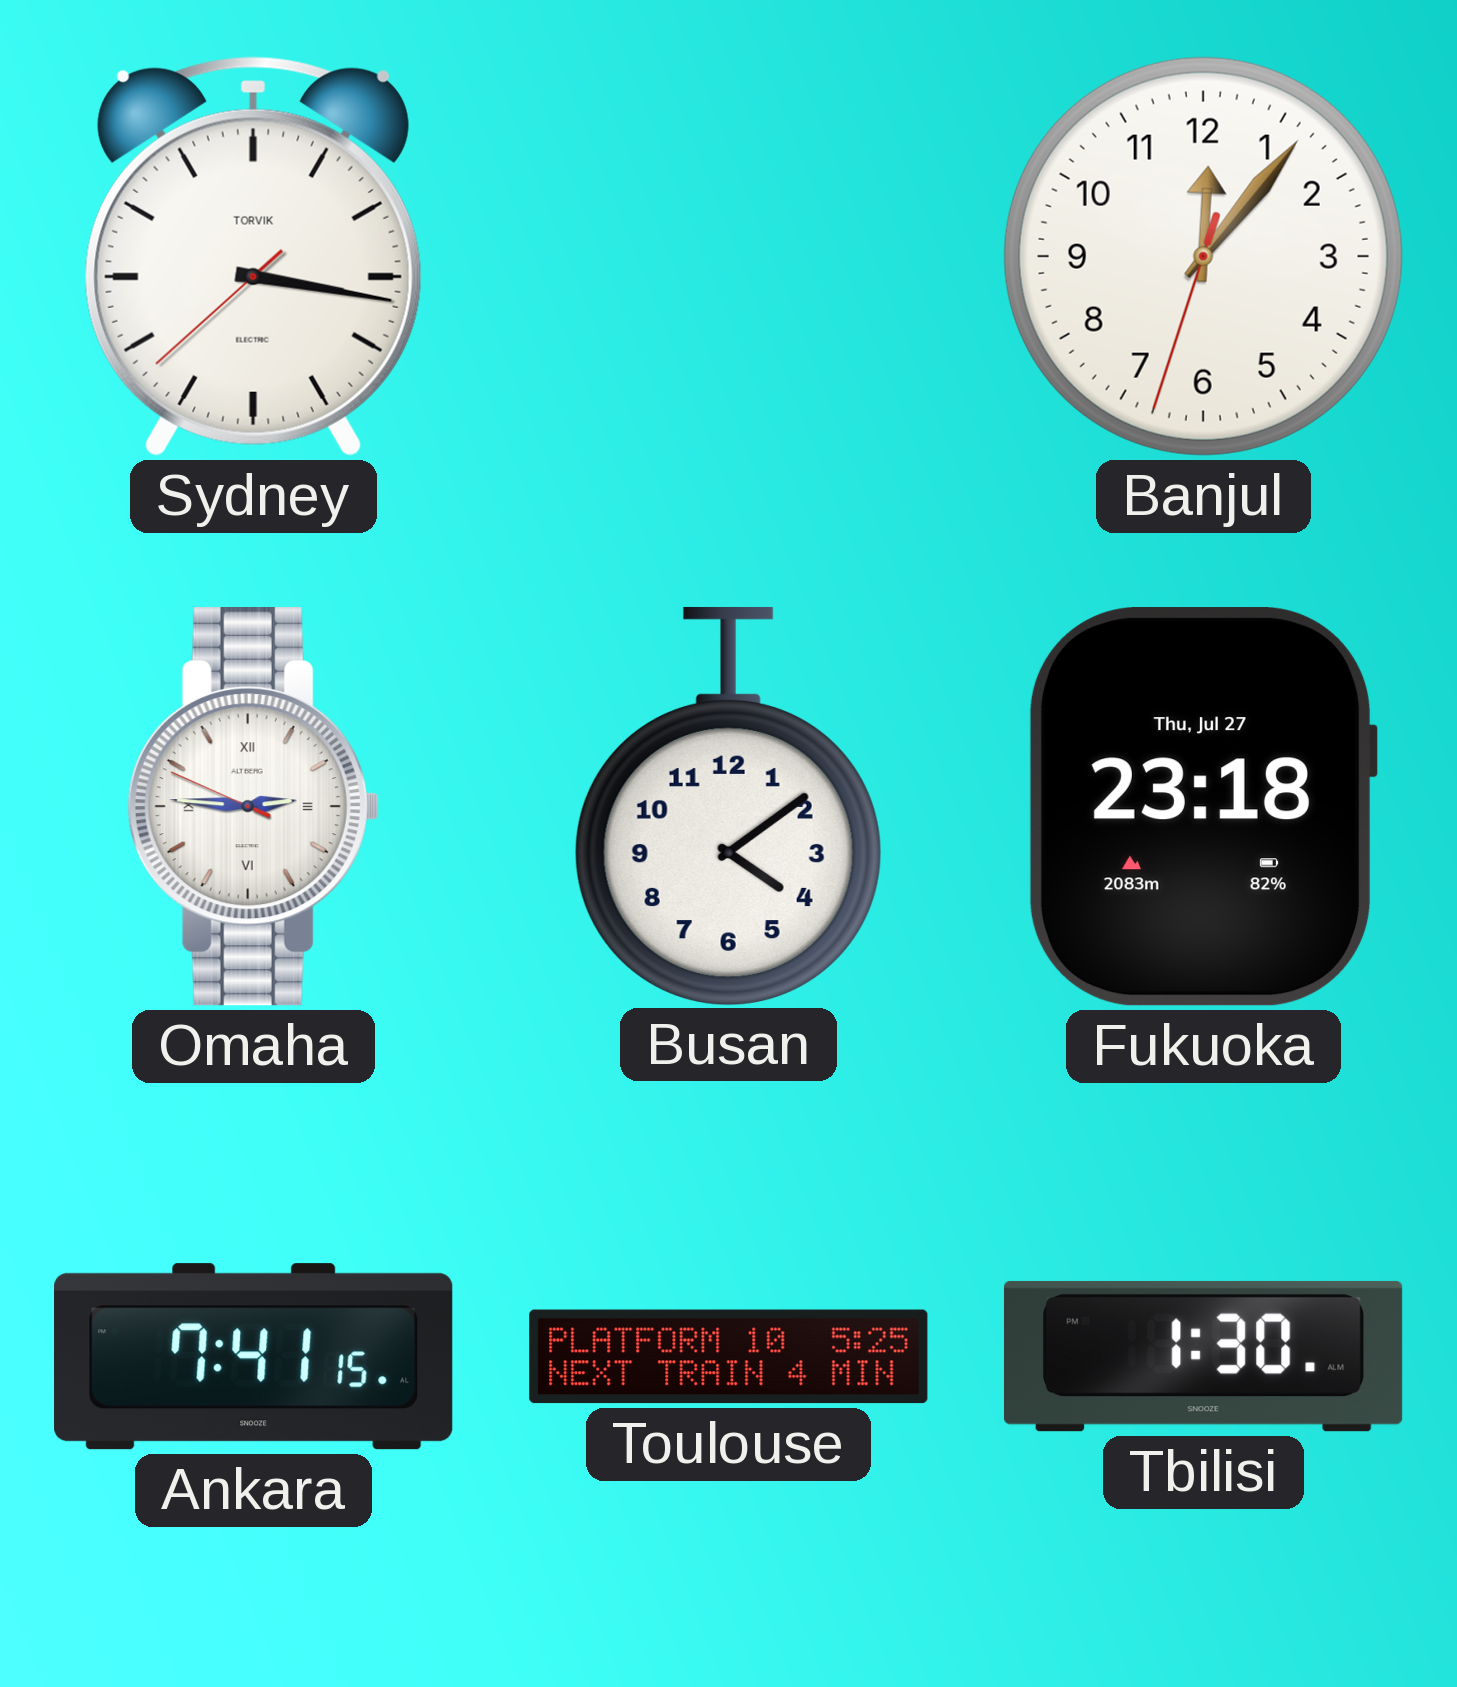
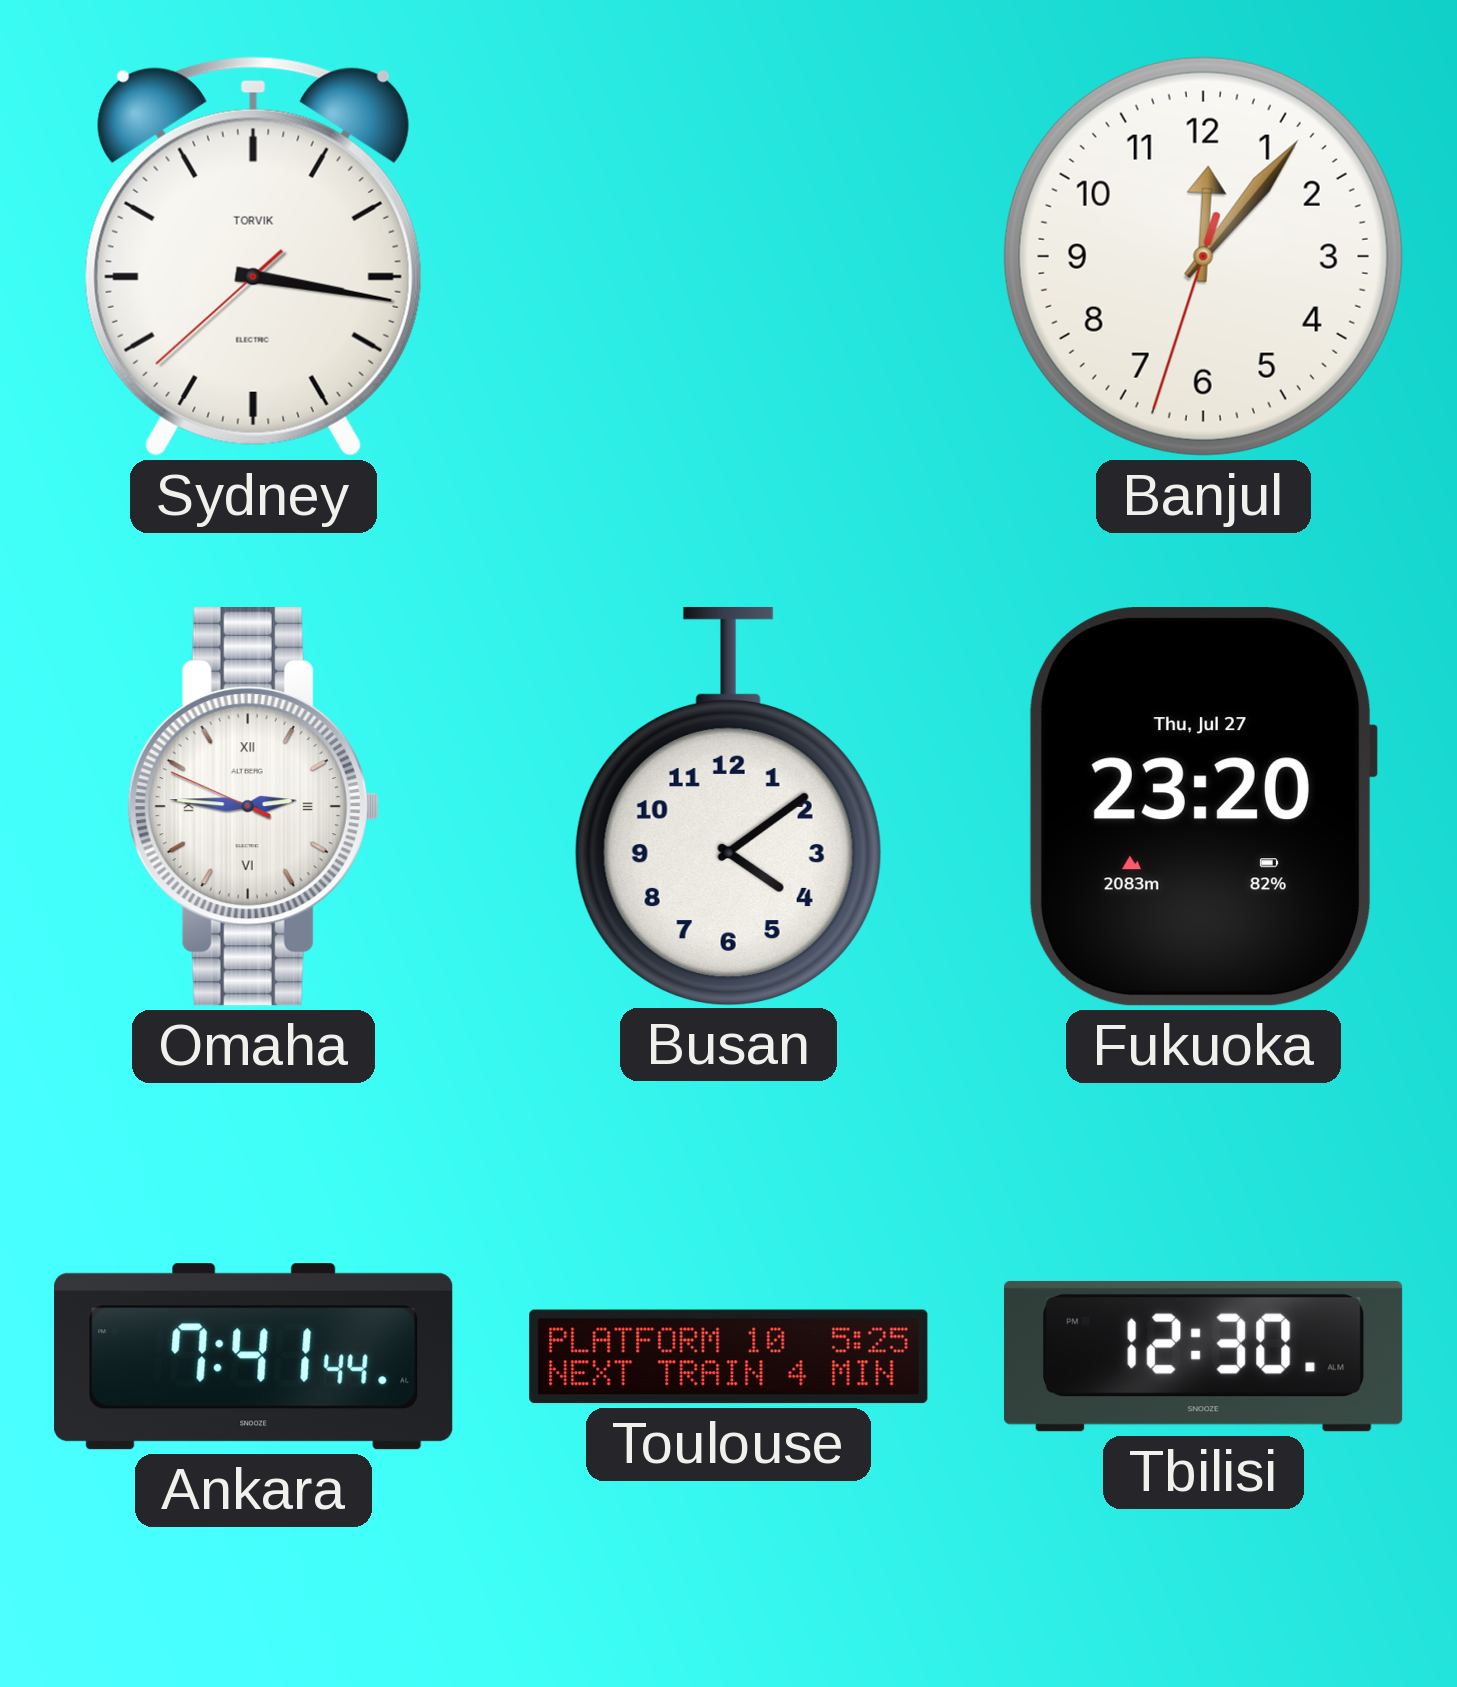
Fukuoka: 23:18 -> 23:20 (1202, 807)
Ankara: 7:41:15 -> 7:41:44 (254, 1357)
Tbilisi: 1:30 -> 12:30 (1203, 1356)
